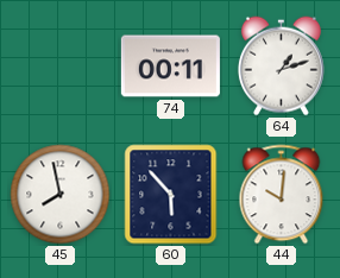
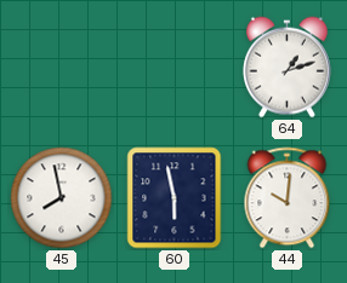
74: 00:11 -> none (170, 67)
60: 5:53 -> 5:58 (175, 198)
